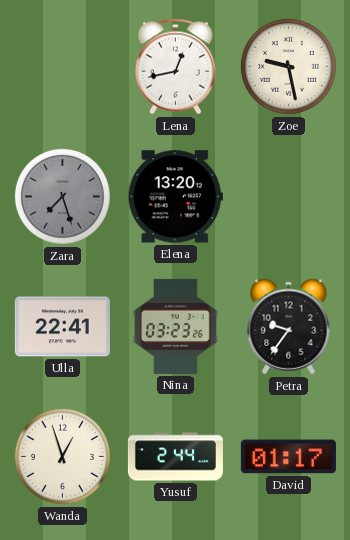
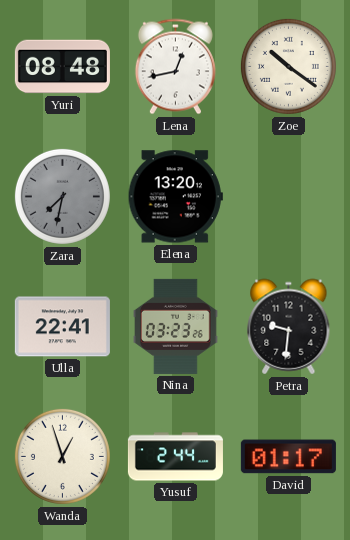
Yuri: none -> 08:48 (62, 67)
Zoe: 9:28 -> 10:21 (288, 66)
Zara: 7:27 -> 7:32 (62, 196)
Petra: 9:36 -> 9:31 (289, 327)
